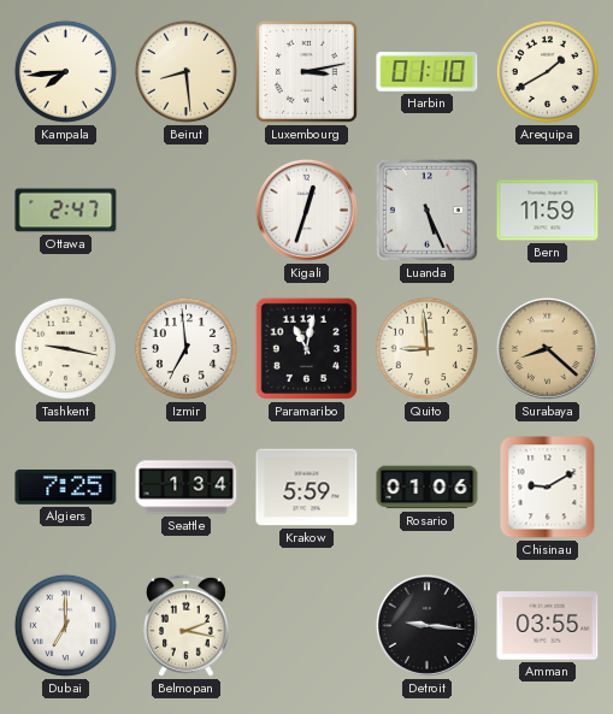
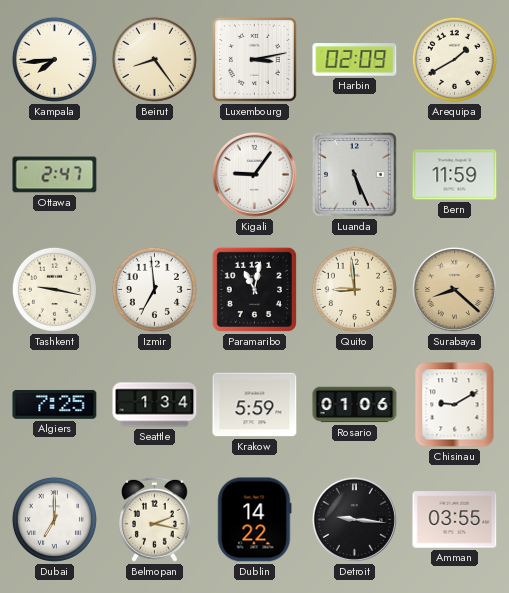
Beirut: 8:29 -> 8:24 (154, 59)
Harbin: 01:10 -> 02:09 (355, 60)
Kigali: 12:33 -> 9:06 (254, 174)
Dublin: none -> 14:22 (255, 520)
